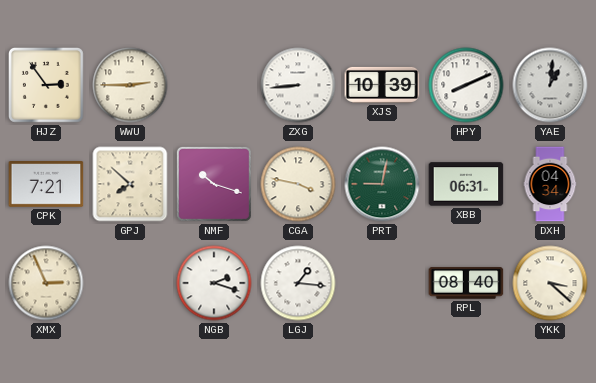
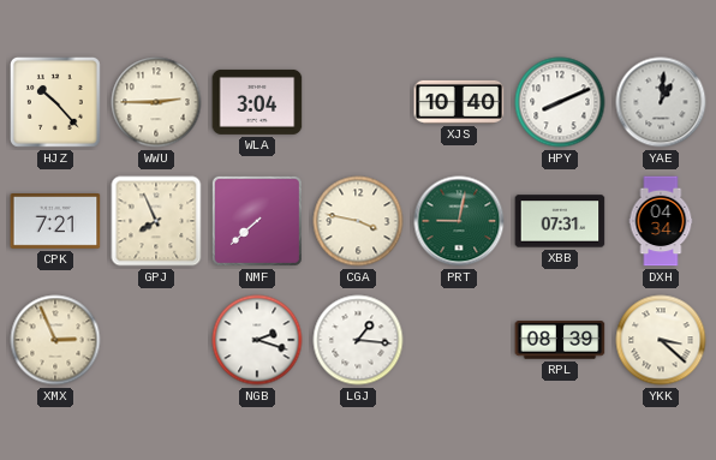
HJZ: 2:54 -> 10:23 (55, 102)
WLA: none -> 3:04 (257, 102)
ZXG: 8:44 -> none (298, 85)
XJS: 10:39 -> 10:40 (459, 102)
GPJ: 7:52 -> 7:56 (156, 221)
NMF: 10:18 -> 7:38 (257, 221)
XBB: 06:31 -> 07:31 (560, 221)
RPL: 08:40 -> 08:39 (560, 340)
